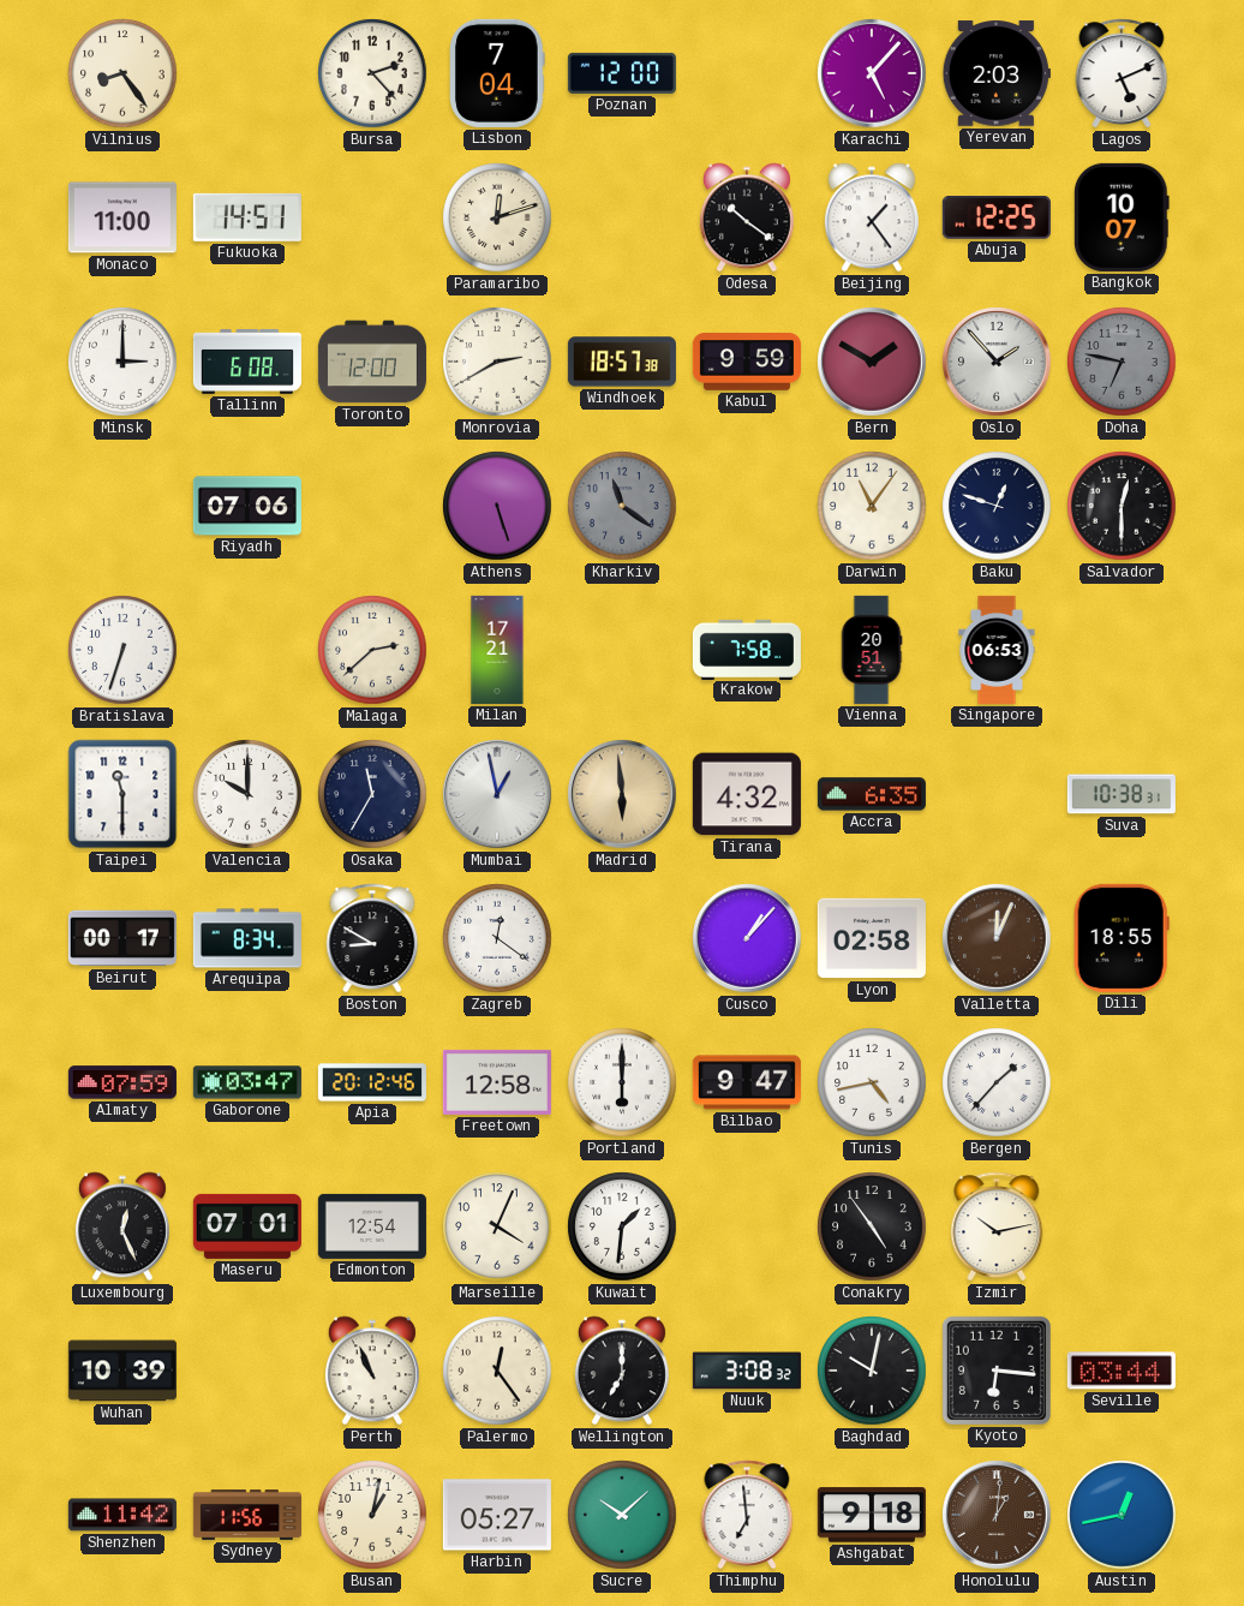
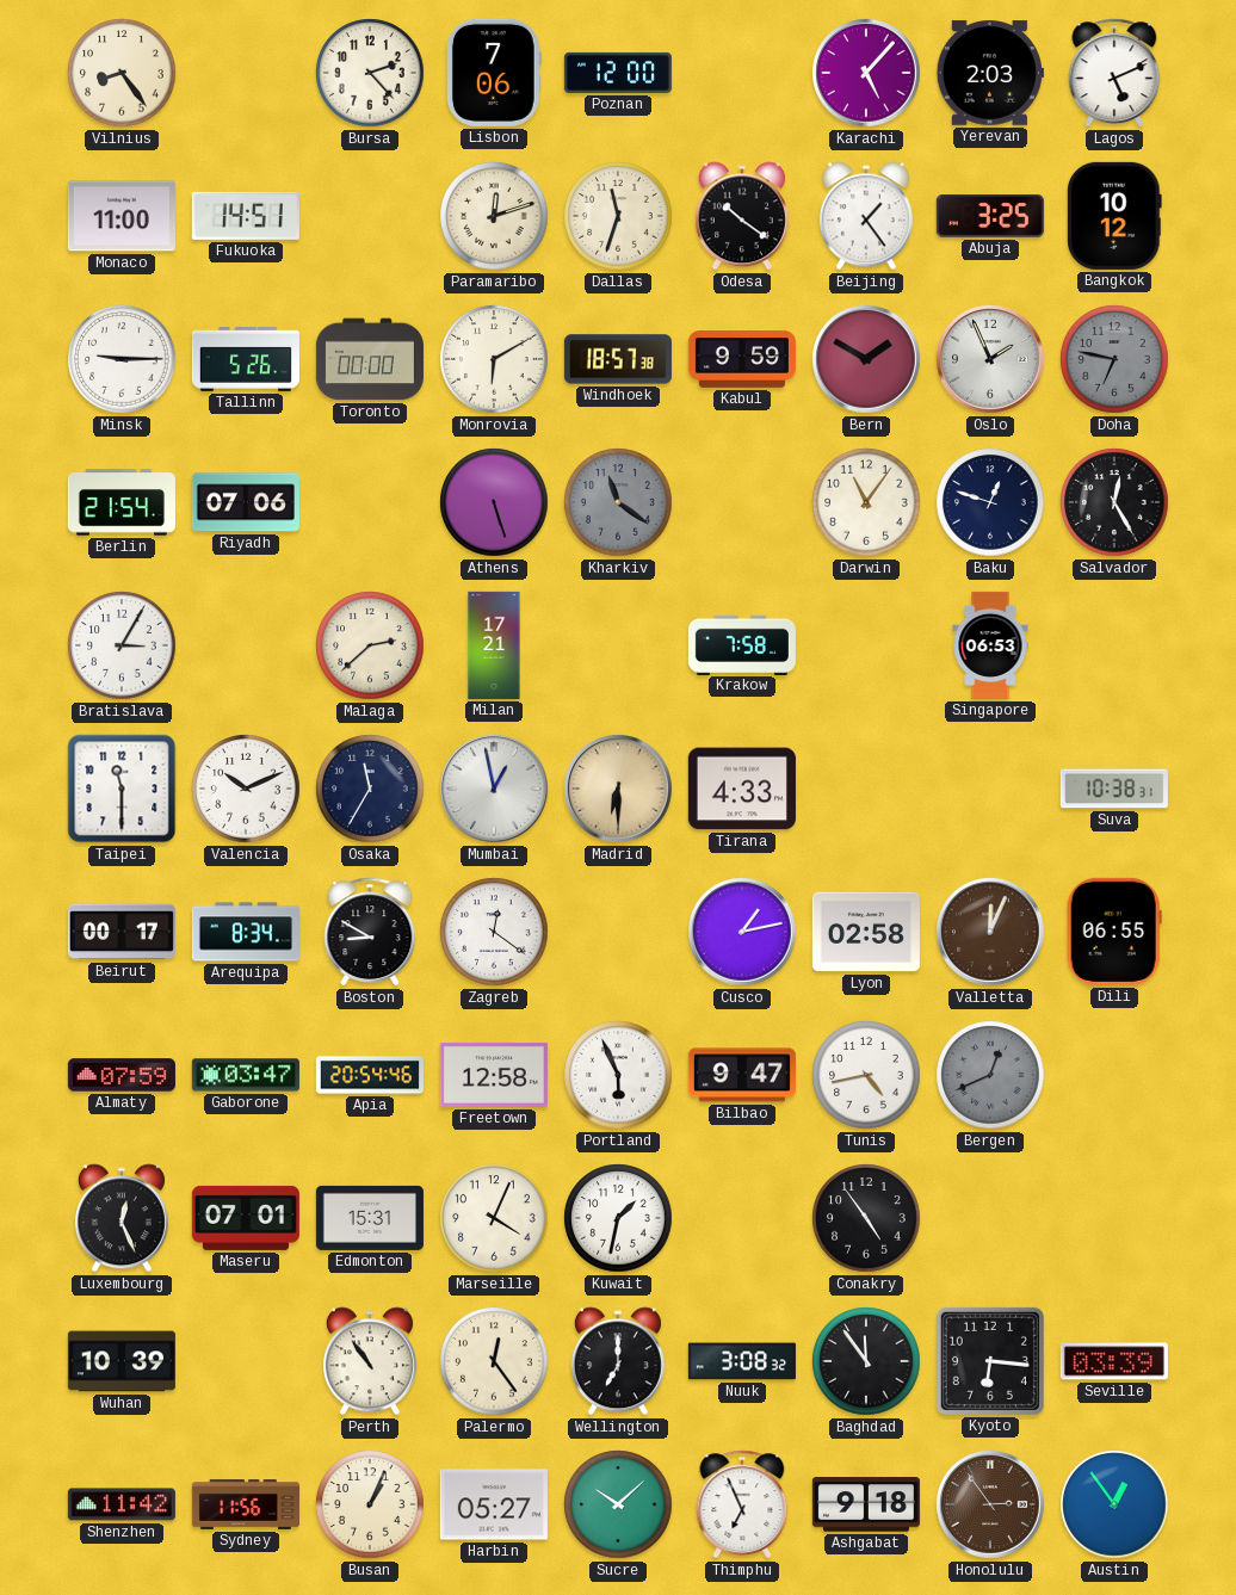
Lisbon: 7:04 -> 7:06 (495, 73)
Dallas: none -> 11:33 (618, 216)
Abuja: 12:25 -> 3:25 (990, 217)
Bangkok: 10:07 -> 10:12 (1114, 216)
Minsk: 3:00 -> 9:15 (122, 359)
Tallinn: 6:08 -> 5:26 (246, 359)
Toronto: 12:00 -> 00:00 (370, 359)
Monrovia: 2:40 -> 6:10 (494, 359)
Oslo: 1:53 -> 1:56 (990, 359)
Berlin: none -> 21:54 (122, 502)
Salvador: 12:30 -> 12:25 (1114, 502)
Bratislava: 6:33 -> 3:05 (122, 645)
Vienna: 20:51 -> none (872, 650)
Valencia: 10:00 -> 10:11 (246, 789)
Madrid: 5:59 -> 6:30 (618, 789)
Tirana: 4:32 -> 4:33 (742, 789)
Accra: 6:35 -> none (872, 794)
Cusco: 1:07 -> 1:13 (742, 932)
Dili: 18:55 -> 06:55 (1114, 932)
Apia: 20:12 -> 20:54 (370, 1075)
Portland: 6:00 -> 5:56 (618, 1075)
Bergen: 1:37 -> 12:41 (990, 1075)
Bergen dial: white -> grey (990, 1075)
Edmonton: 12:54 -> 15:31 (370, 1218)
Kuwait: 1:31 -> 1:32 (618, 1218)
Izmir: 10:13 -> none (997, 1226)
Perth: 10:56 -> 10:54 (370, 1361)
Baghdad: 10:02 -> 11:54 (866, 1361)
Seville: 03:44 -> 03:39 (1114, 1361)
Busan: 1:02 -> 1:04 (370, 1504)
Thimphu: 6:59 -> 6:56 (742, 1504)
Honolulu: 1:01 -> 2:54 (990, 1504)
Austin: 12:43 -> 12:54 (1114, 1504)
